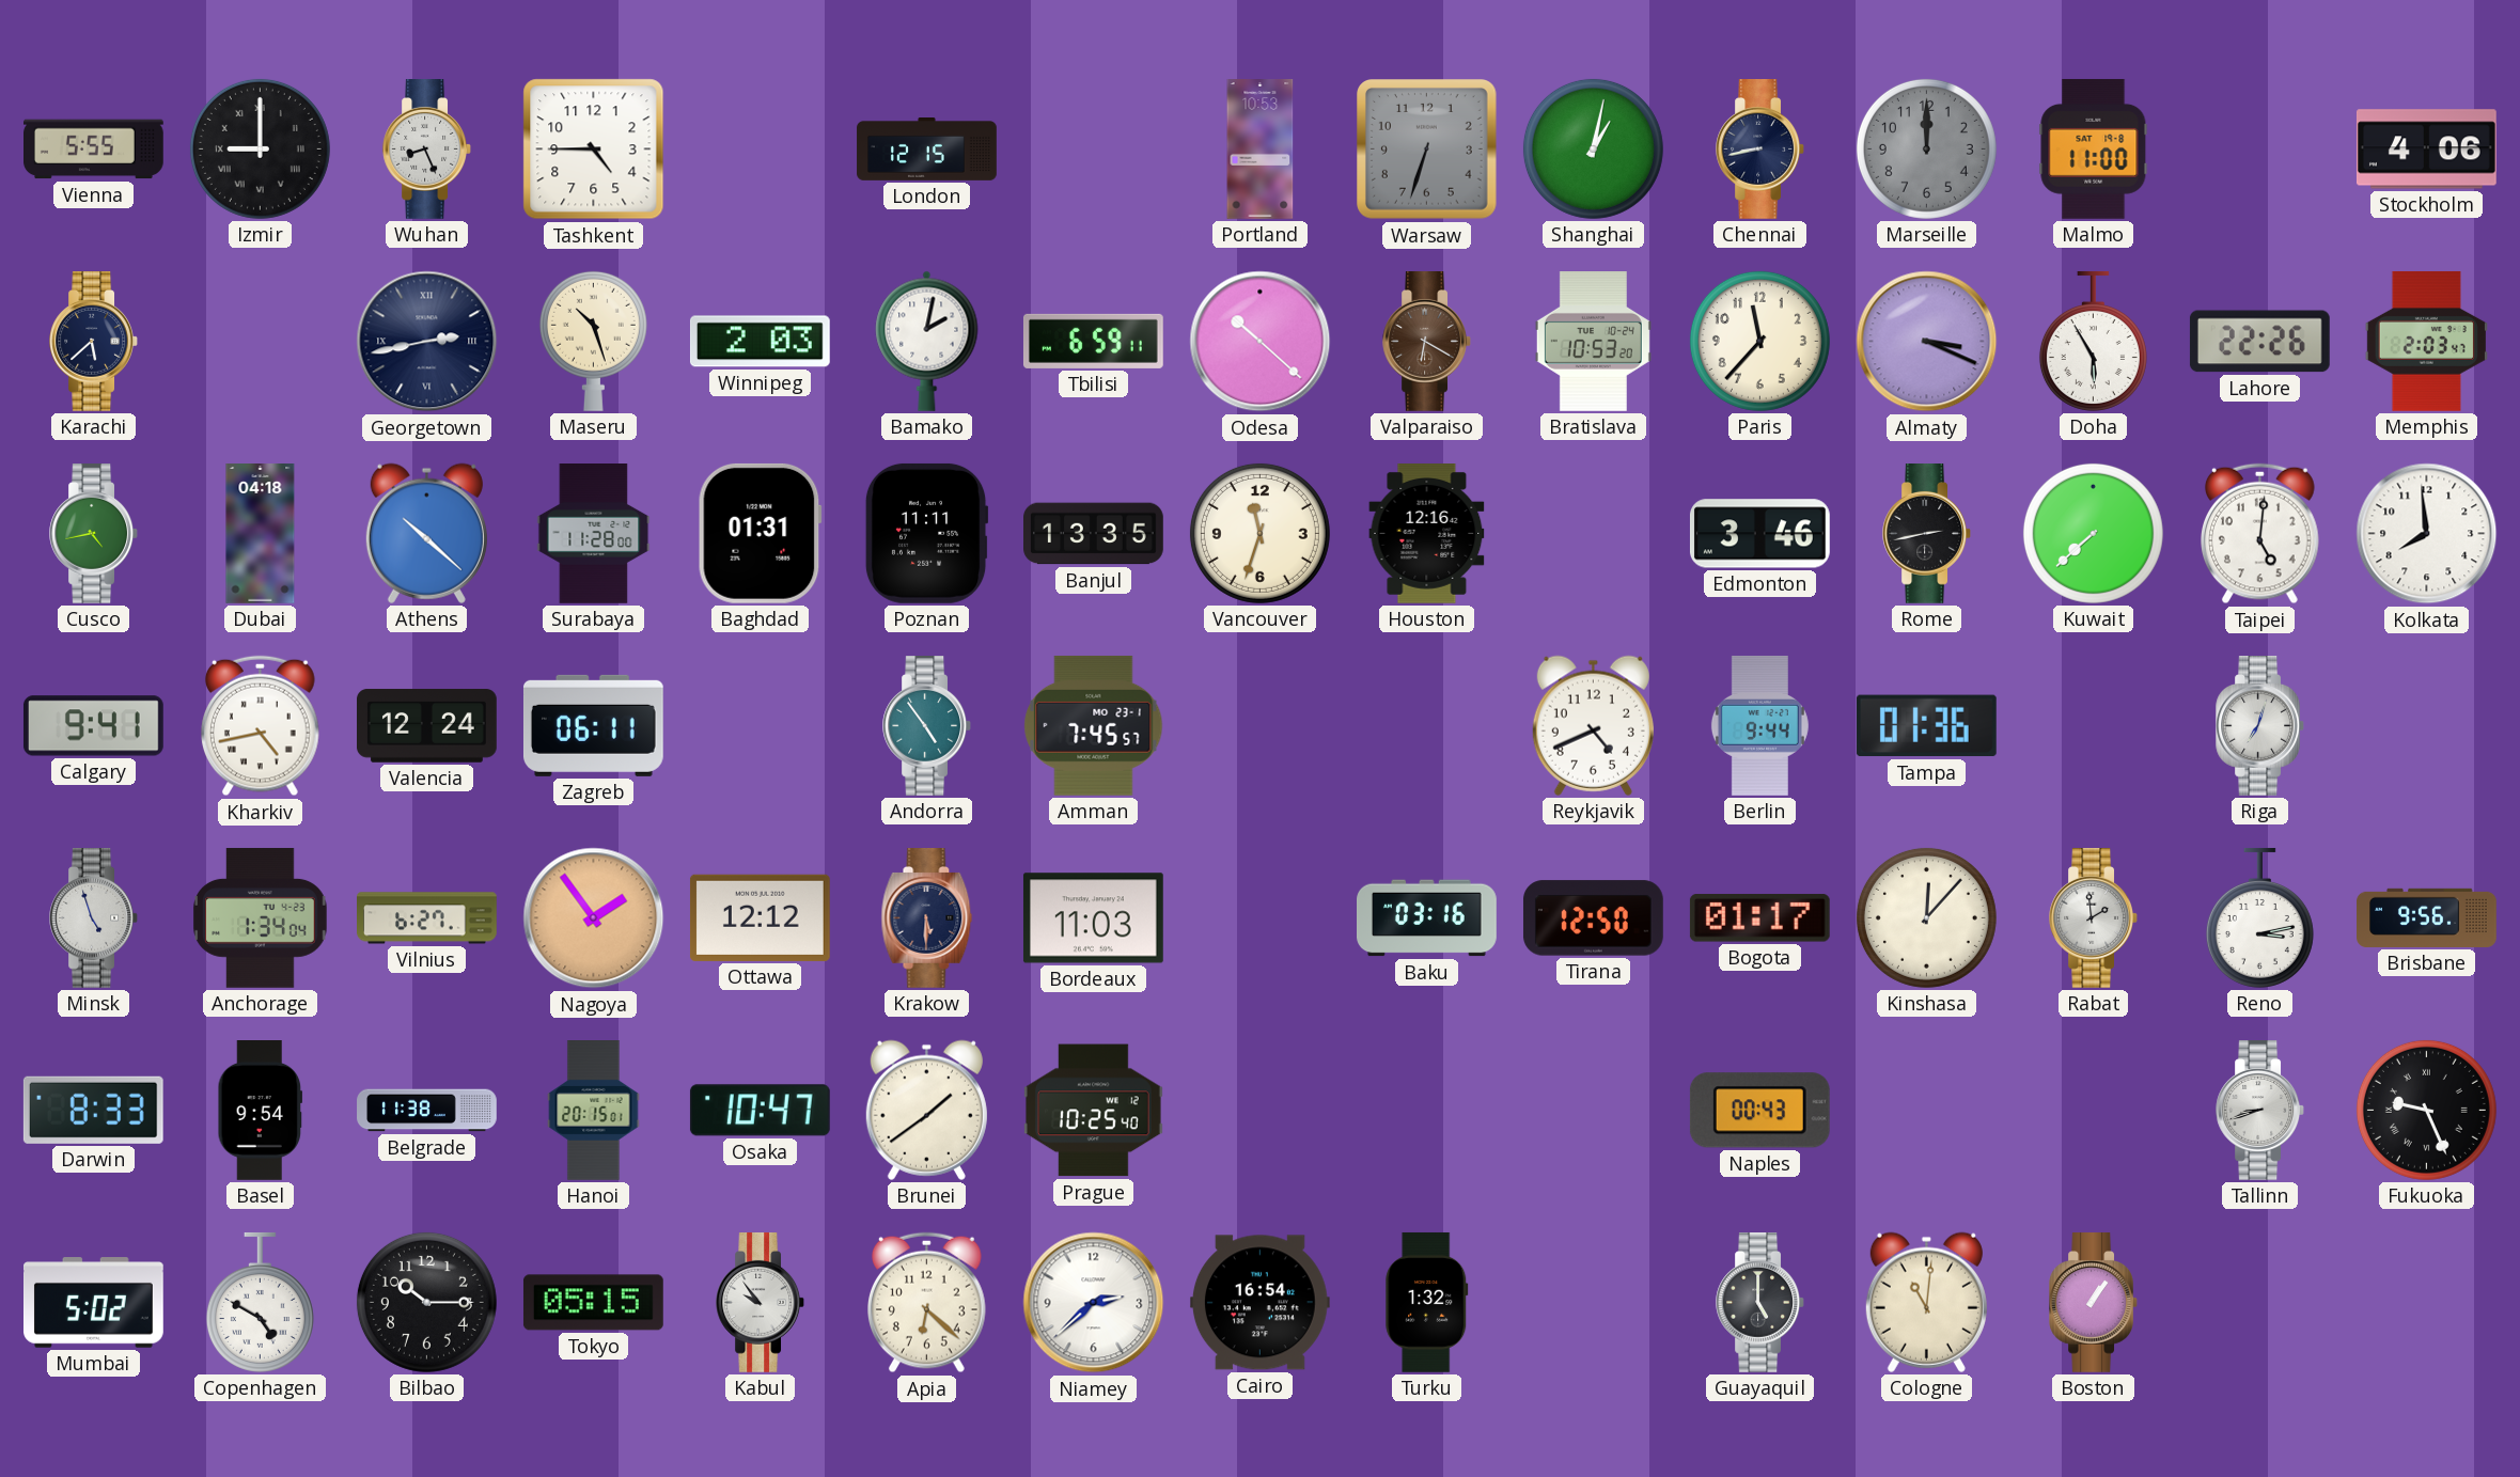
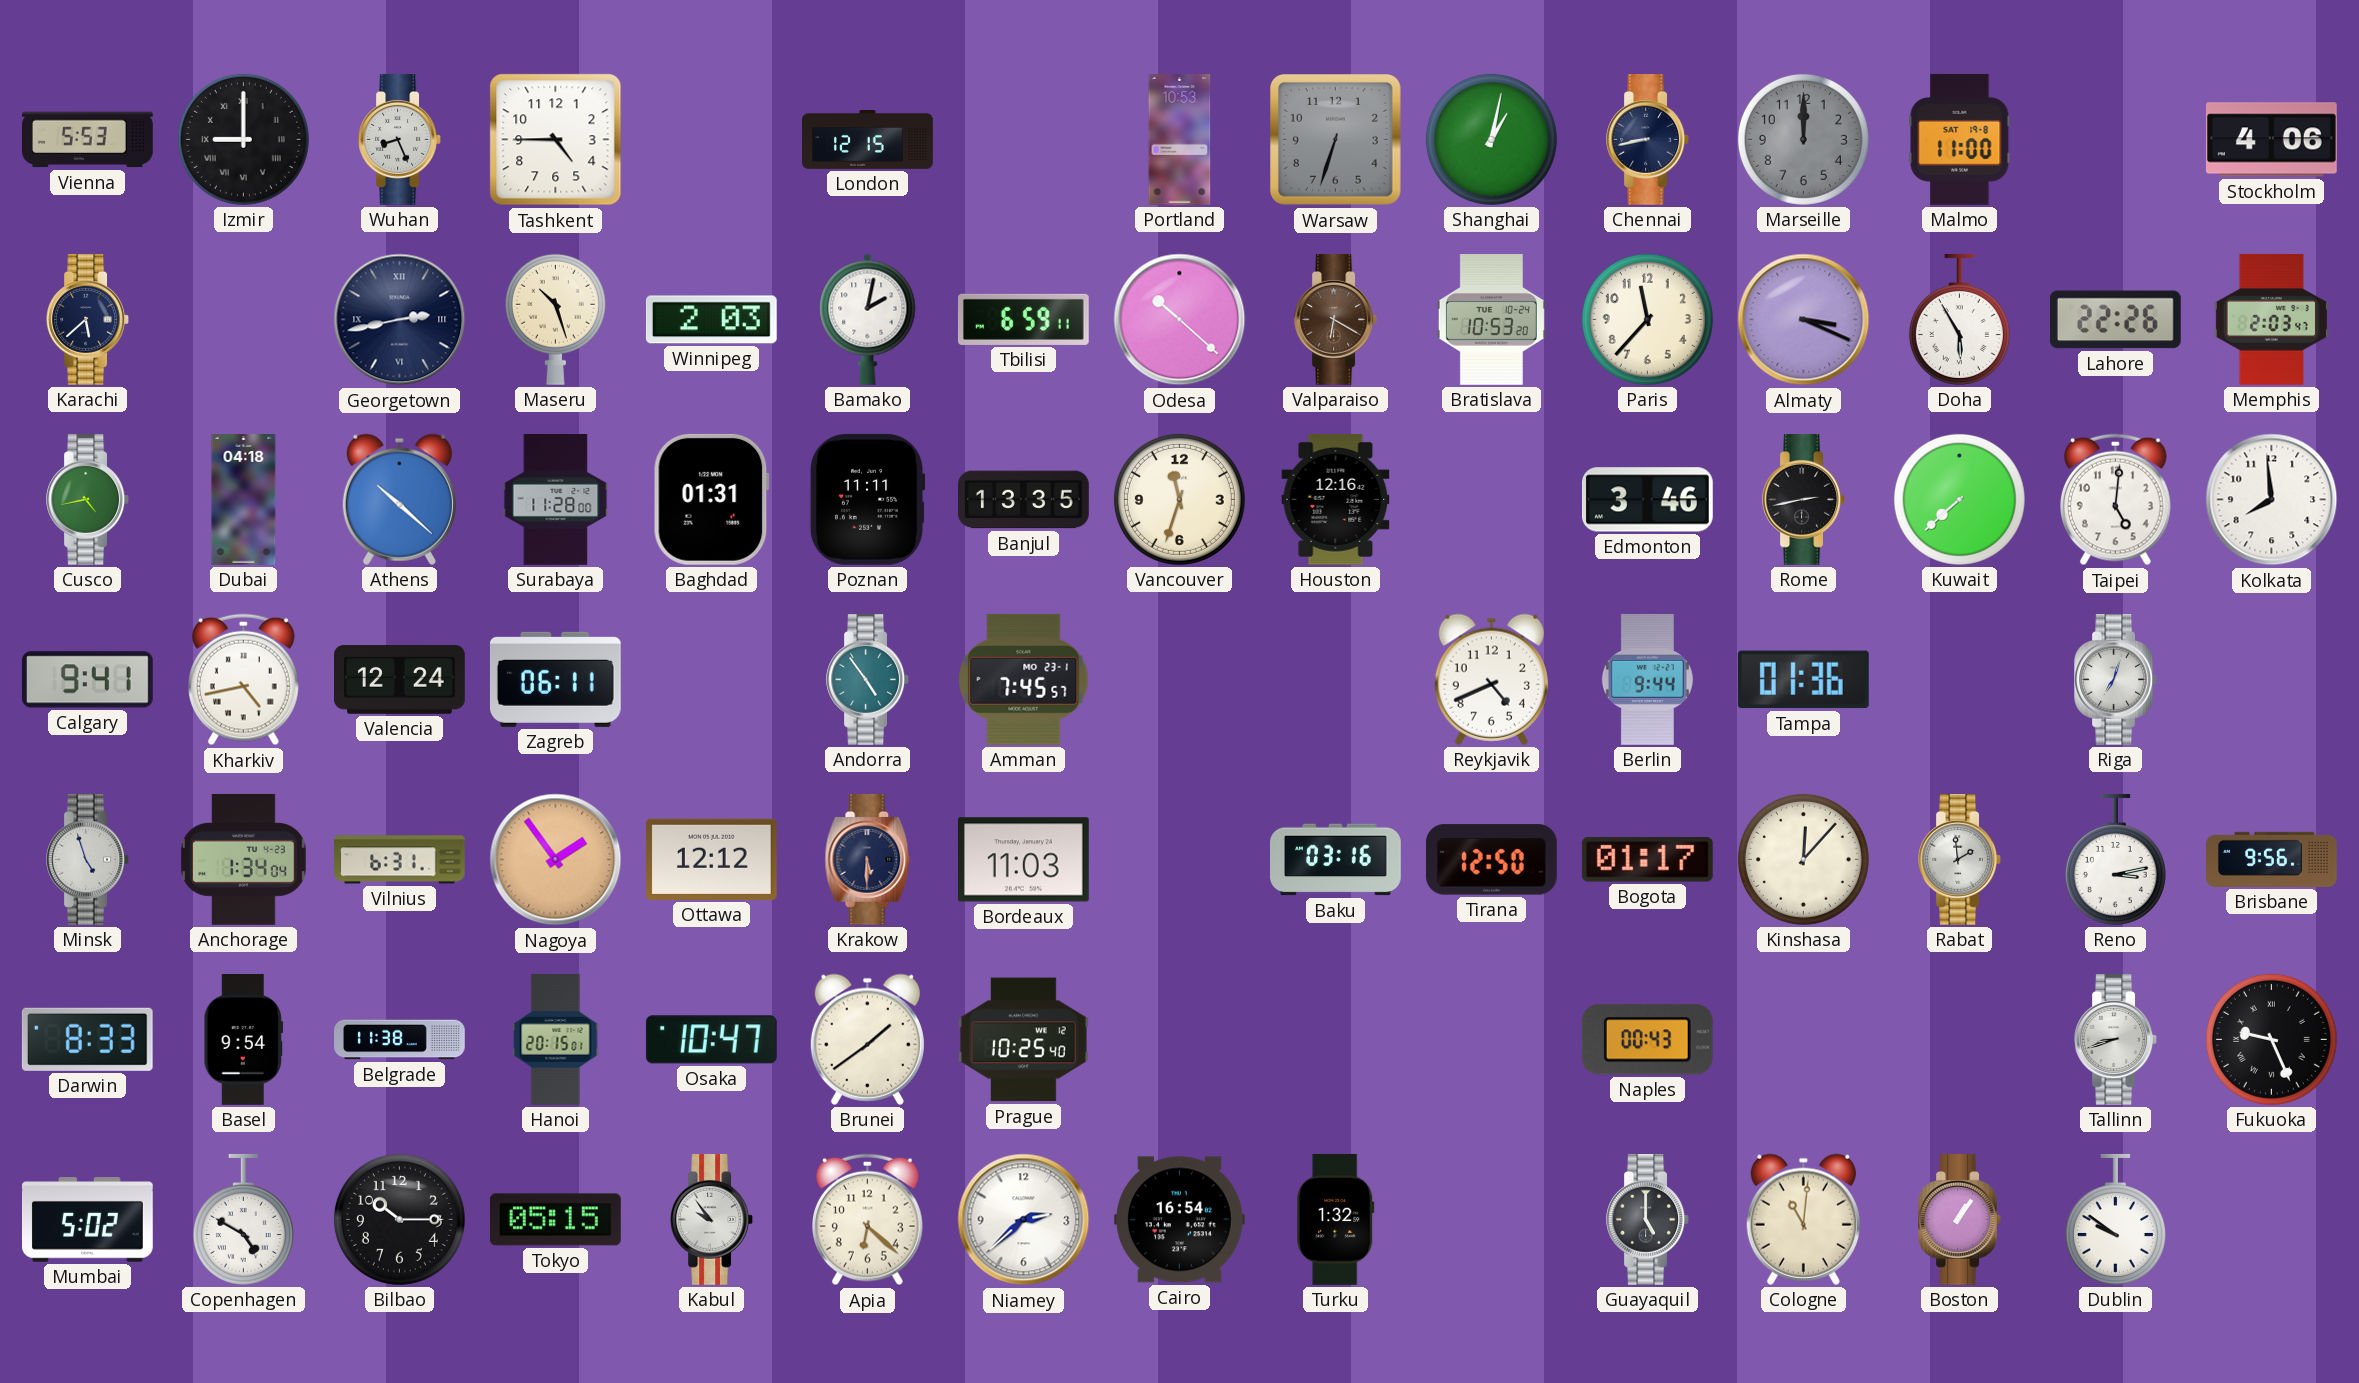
Vienna: 5:55 -> 5:53 (88, 140)
Vilnius: 6:27 -> 6:31 (400, 860)
Dublin: none -> 9:51 (2115, 1219)
